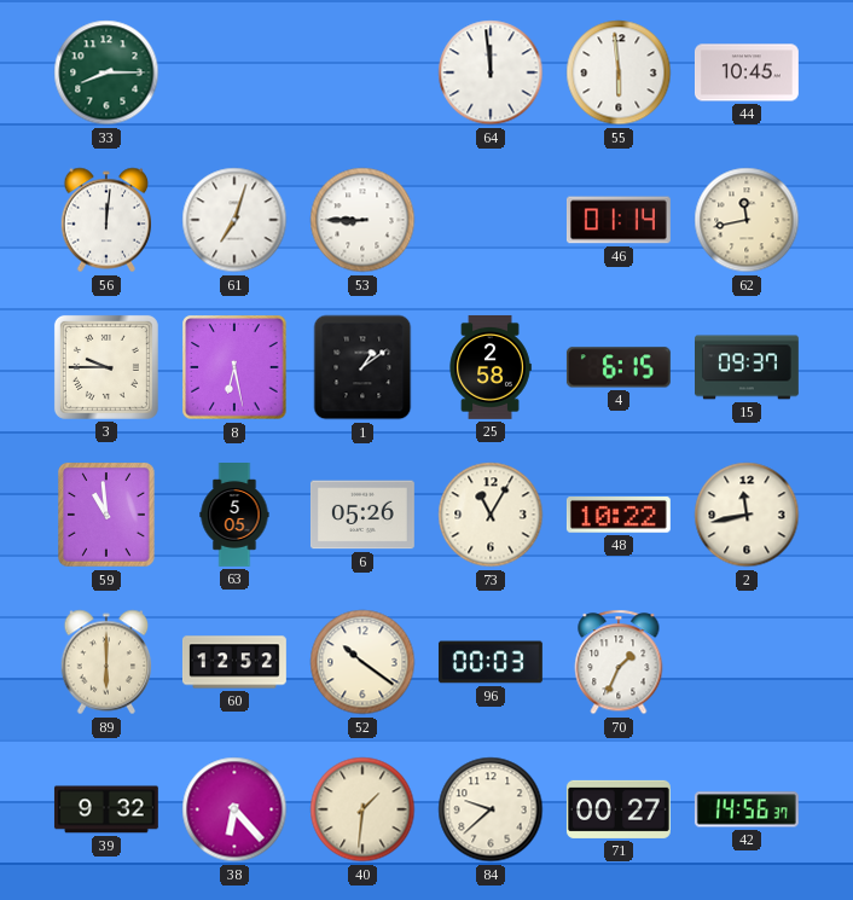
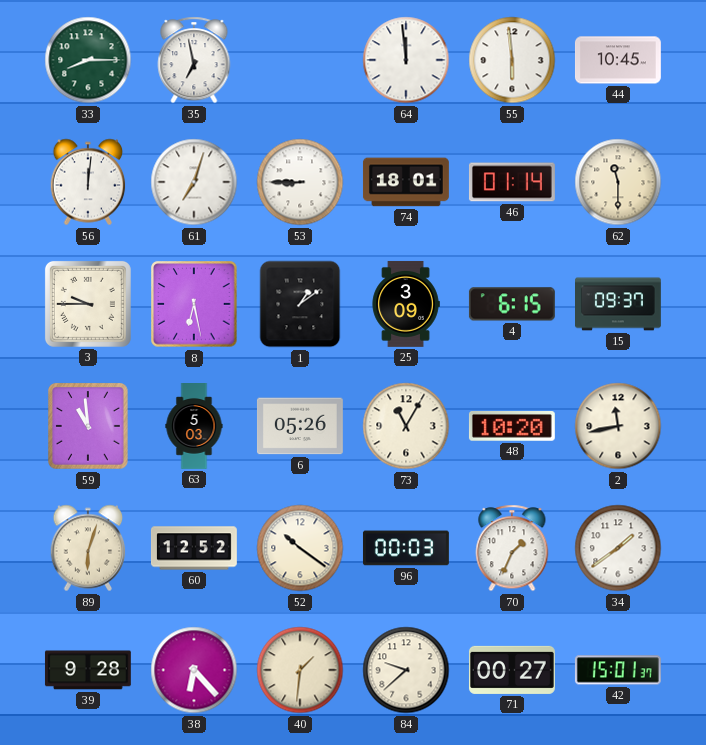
35: none -> 6:58 (194, 60)
74: none -> 18:01 (406, 182)
62: 11:43 -> 11:30 (618, 182)
25: 2:58 -> 3:09 (406, 304)
63: 5:05 -> 5:03 (194, 427)
48: 10:22 -> 10:20 (512, 427)
89: 6:00 -> 6:03 (88, 548)
34: none -> 1:39 (618, 548)
39: 9:32 -> 9:28 (88, 670)
42: 14:56 -> 15:01 (618, 670)
